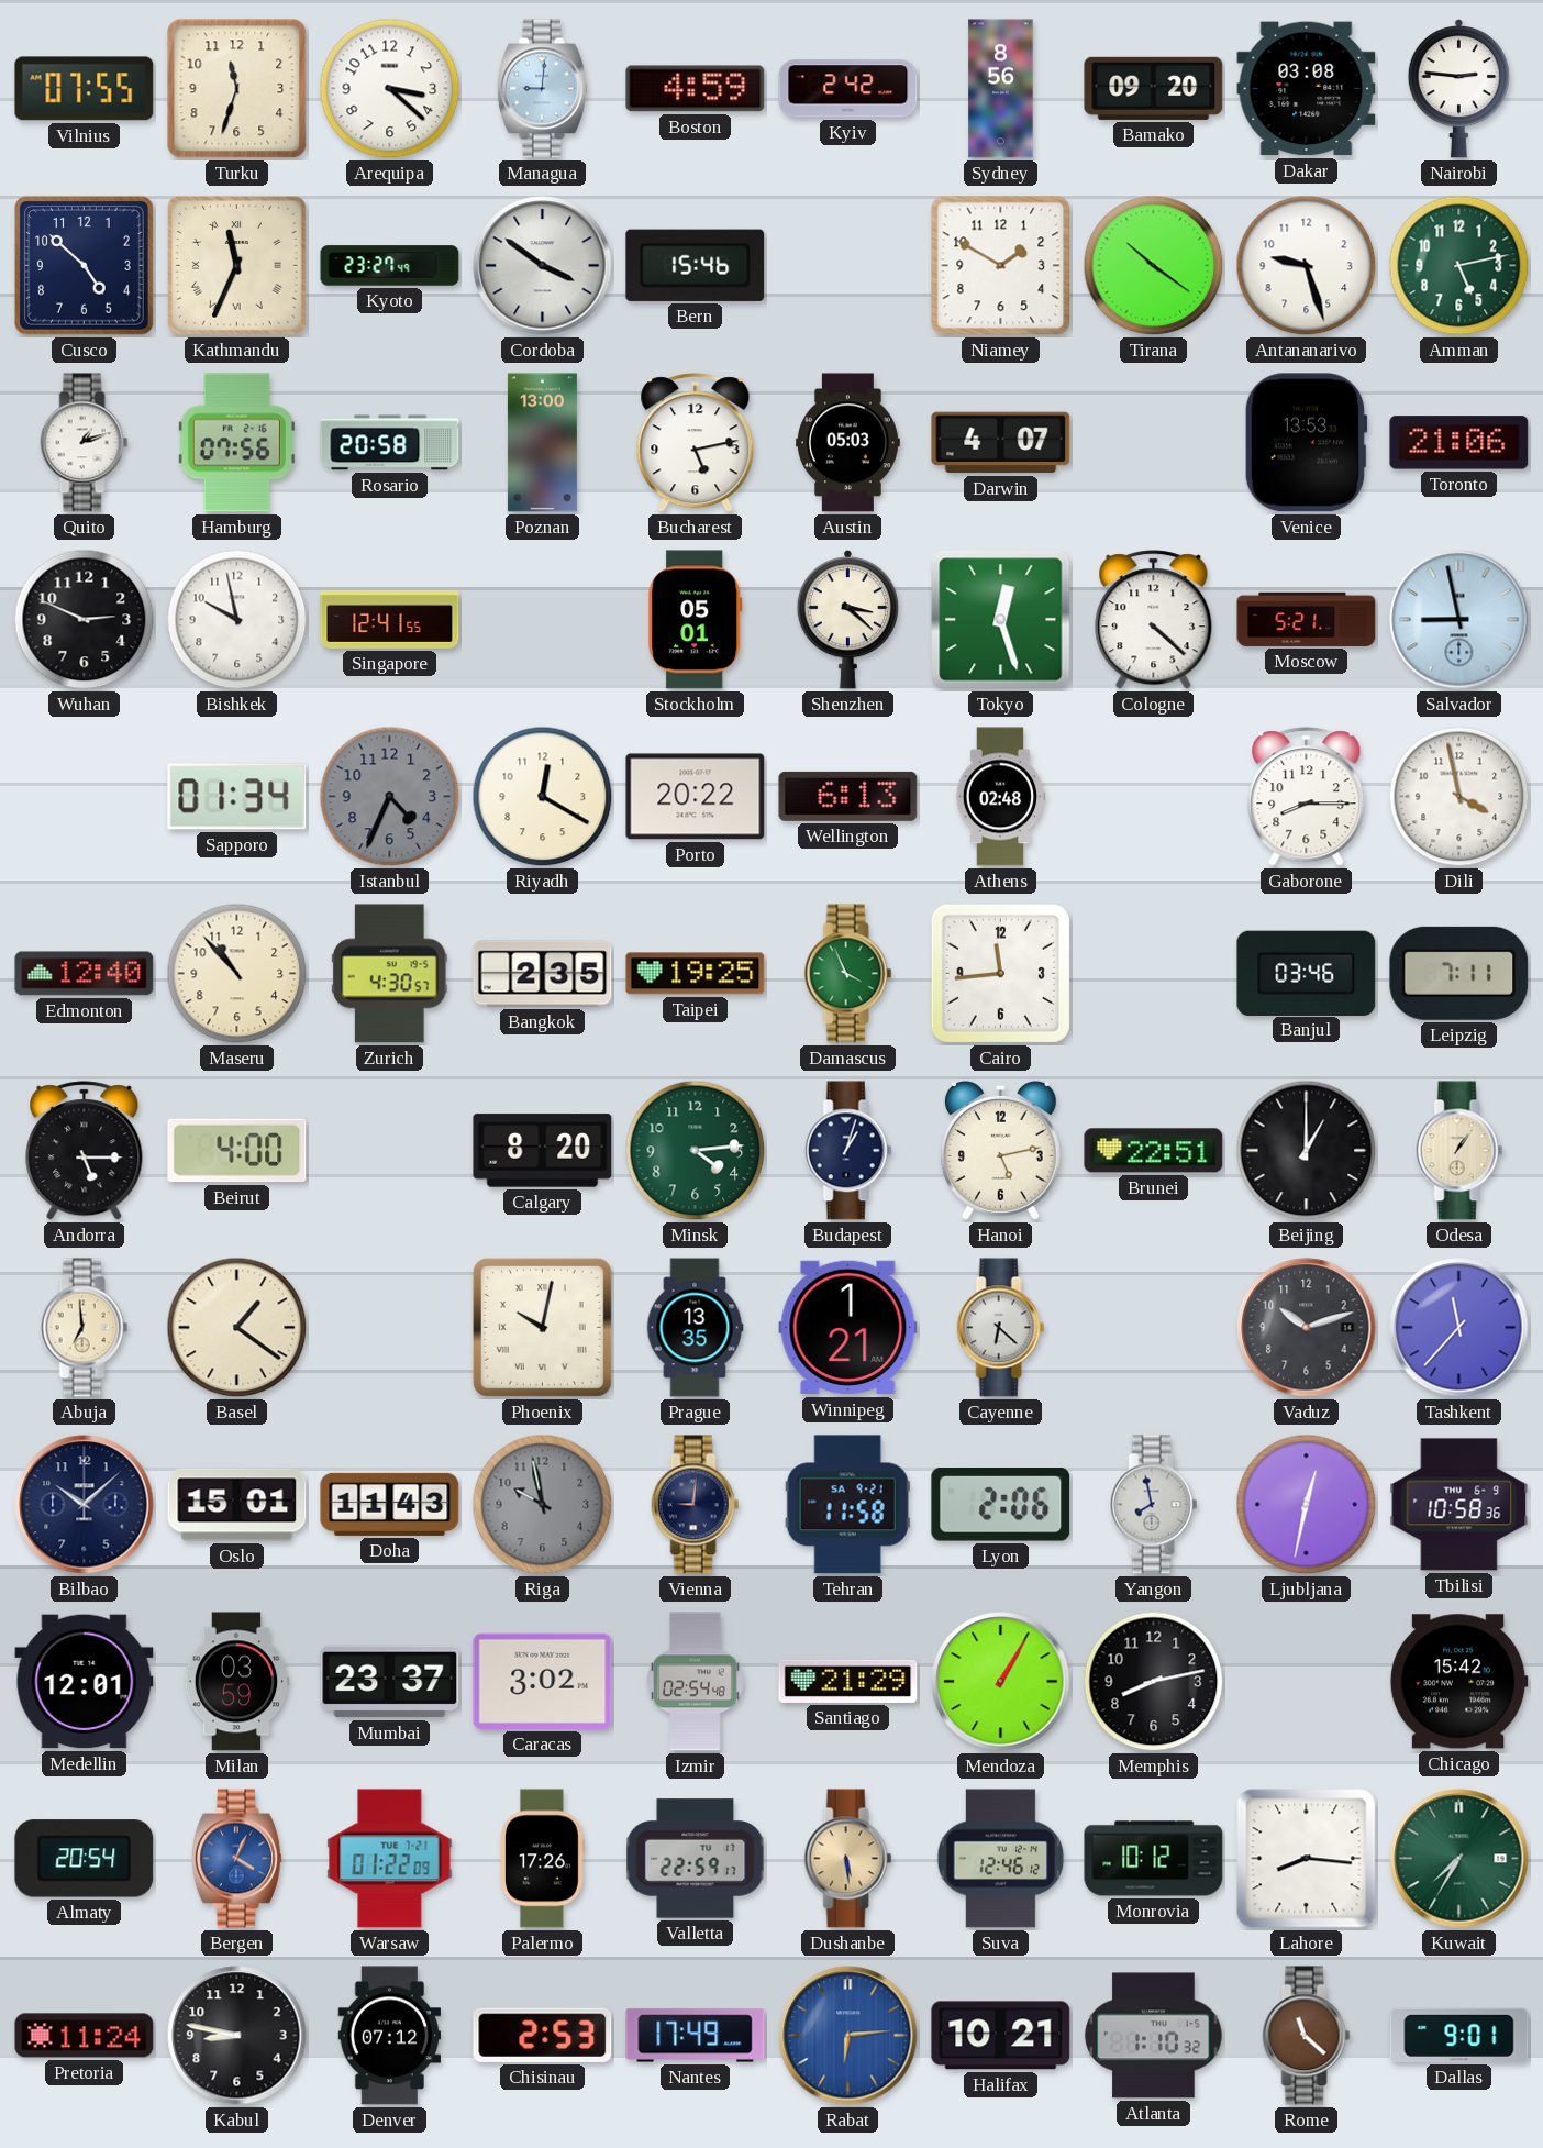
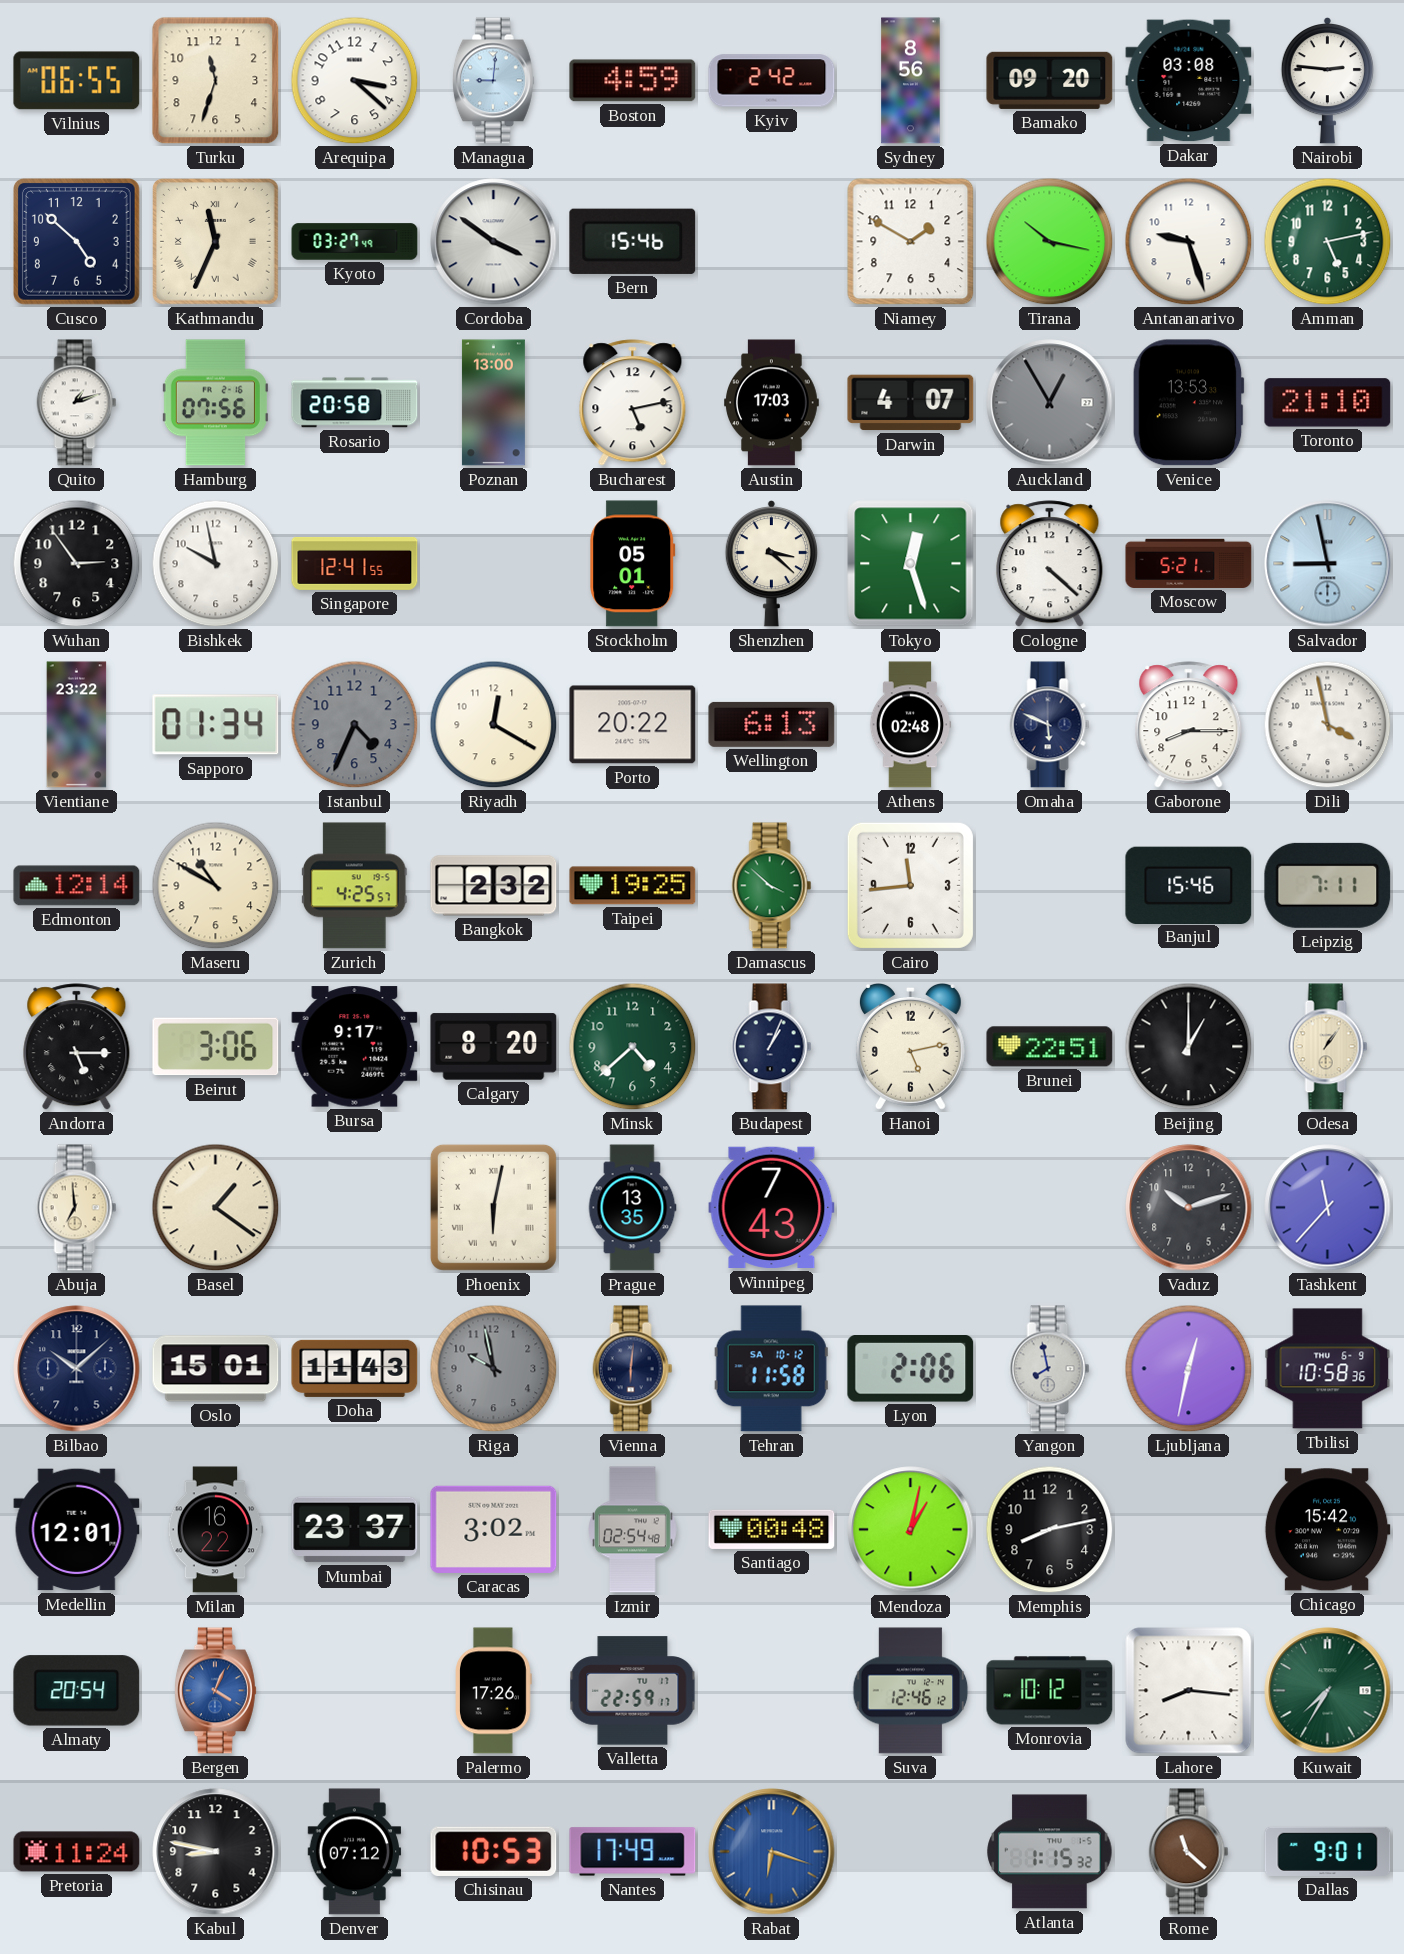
Vilnius: 07:55 -> 06:55 (77, 81)
Kyoto: 23:27 -> 03:27 (355, 242)
Tirana: 10:21 -> 10:17 (1050, 242)
Austin: 05:03 -> 17:03 (772, 403)
Auckland: none -> 12:55 (1050, 403)
Toronto: 21:06 -> 21:10 (1328, 403)
Wuhan: 2:49 -> 2:54 (77, 564)
Vientiane: none -> 23:22 (77, 725)
Omaha: none -> 5:49 (1050, 725)
Edmonton: 12:40 -> 12:14 (77, 886)
Maseru: 10:53 -> 10:50 (216, 886)
Zurich: 4:30 -> 4:25 (354, 886)
Bangkok: 2:35 -> 2:32 (494, 886)
Damascus: 3:56 -> 3:52 (772, 886)
Banjul: 03:46 -> 15:46 (1189, 885)
Beirut: 4:00 -> 3:06 (216, 1047)
Bursa: none -> 9:17 (355, 1047)
Minsk: 4:14 -> 4:38 (633, 1047)
Budapest: 1:03 -> 1:04 (772, 1047)
Phoenix: 10:02 -> 6:02 (493, 1207)
Winnipeg: 1:21 -> 7:43 (772, 1208)
Cayenne: 6:22 -> none (1001, 1328)
Vienna: 9:01 -> 6:01 (633, 1369)
Tehran date: SA 9-21 -> SA 10-12 (771, 1369)
Milan: 03:59 -> 16:22 (215, 1530)
Santiago: 21:29 -> 00:48 (772, 1529)
Mendoza: 1:05 -> 1:02 (911, 1530)
Warsaw: 01:22 -> none (390, 1859)
Dushanbe: 5:29 -> none (848, 1859)
Chisinau: 2:53 -> 10:53 (494, 1851)
Rabat: 6:14 -> 6:18 (772, 1852)
Halifax: 10:21 -> none (1001, 2036)
Atlanta: 1:10 -> 1:15 (1050, 1852)
